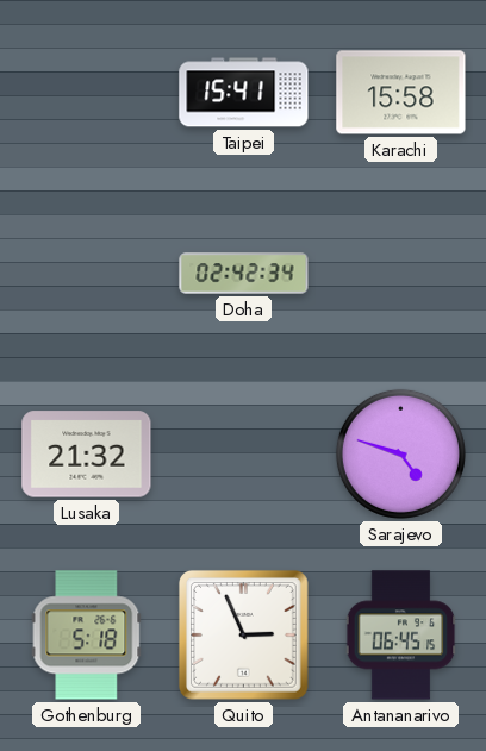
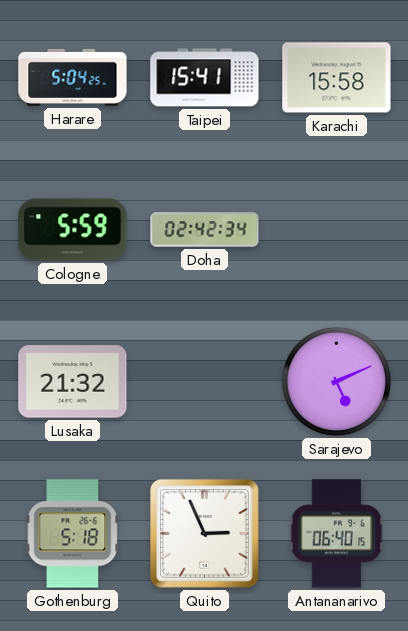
Harare: none -> 5:04 (73, 77)
Cologne: none -> 5:59 (73, 230)
Sarajevo: 4:48 -> 5:11 (336, 381)
Antananarivo: 06:45 -> 06:40 (337, 534)
